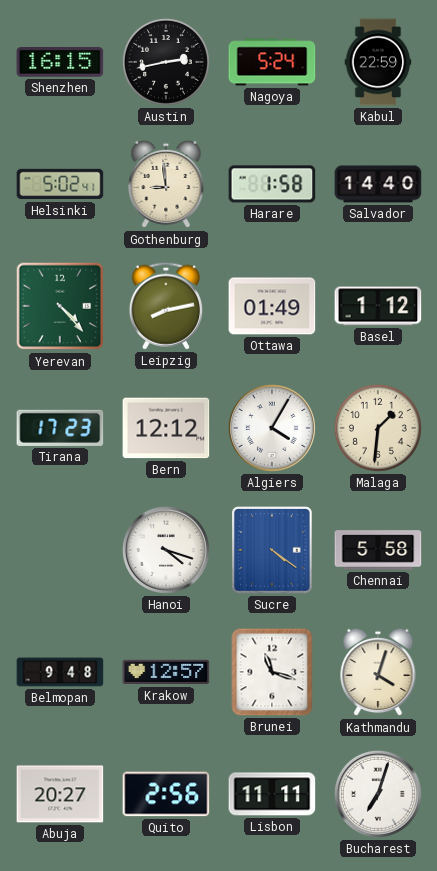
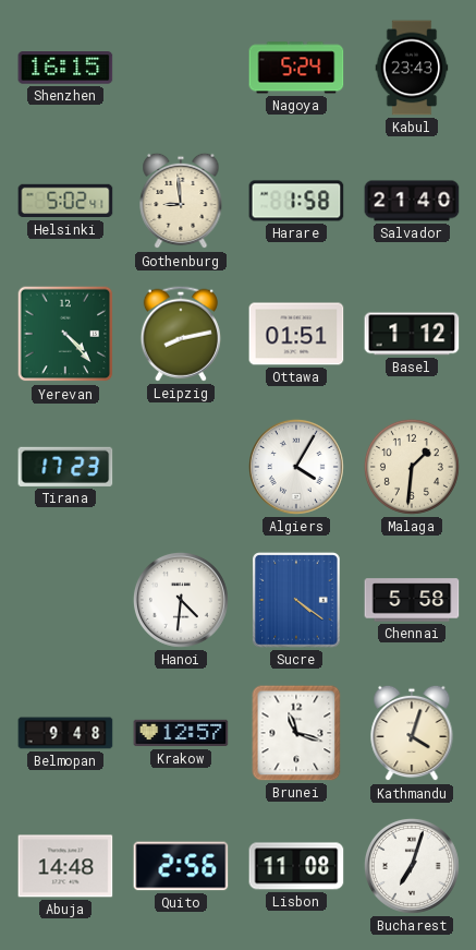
Austin: 2:43 -> none (166, 62)
Kabul: 22:59 -> 23:43 (412, 68)
Salvador: 14:40 -> 21:40 (412, 201)
Ottawa: 01:49 -> 01:51 (296, 334)
Bern: 12:12 -> none (166, 428)
Hanoi: 4:18 -> 4:31 (181, 600)
Abuja: 20:27 -> 14:48 (65, 866)
Lisbon: 11:11 -> 11:08 (296, 866)
